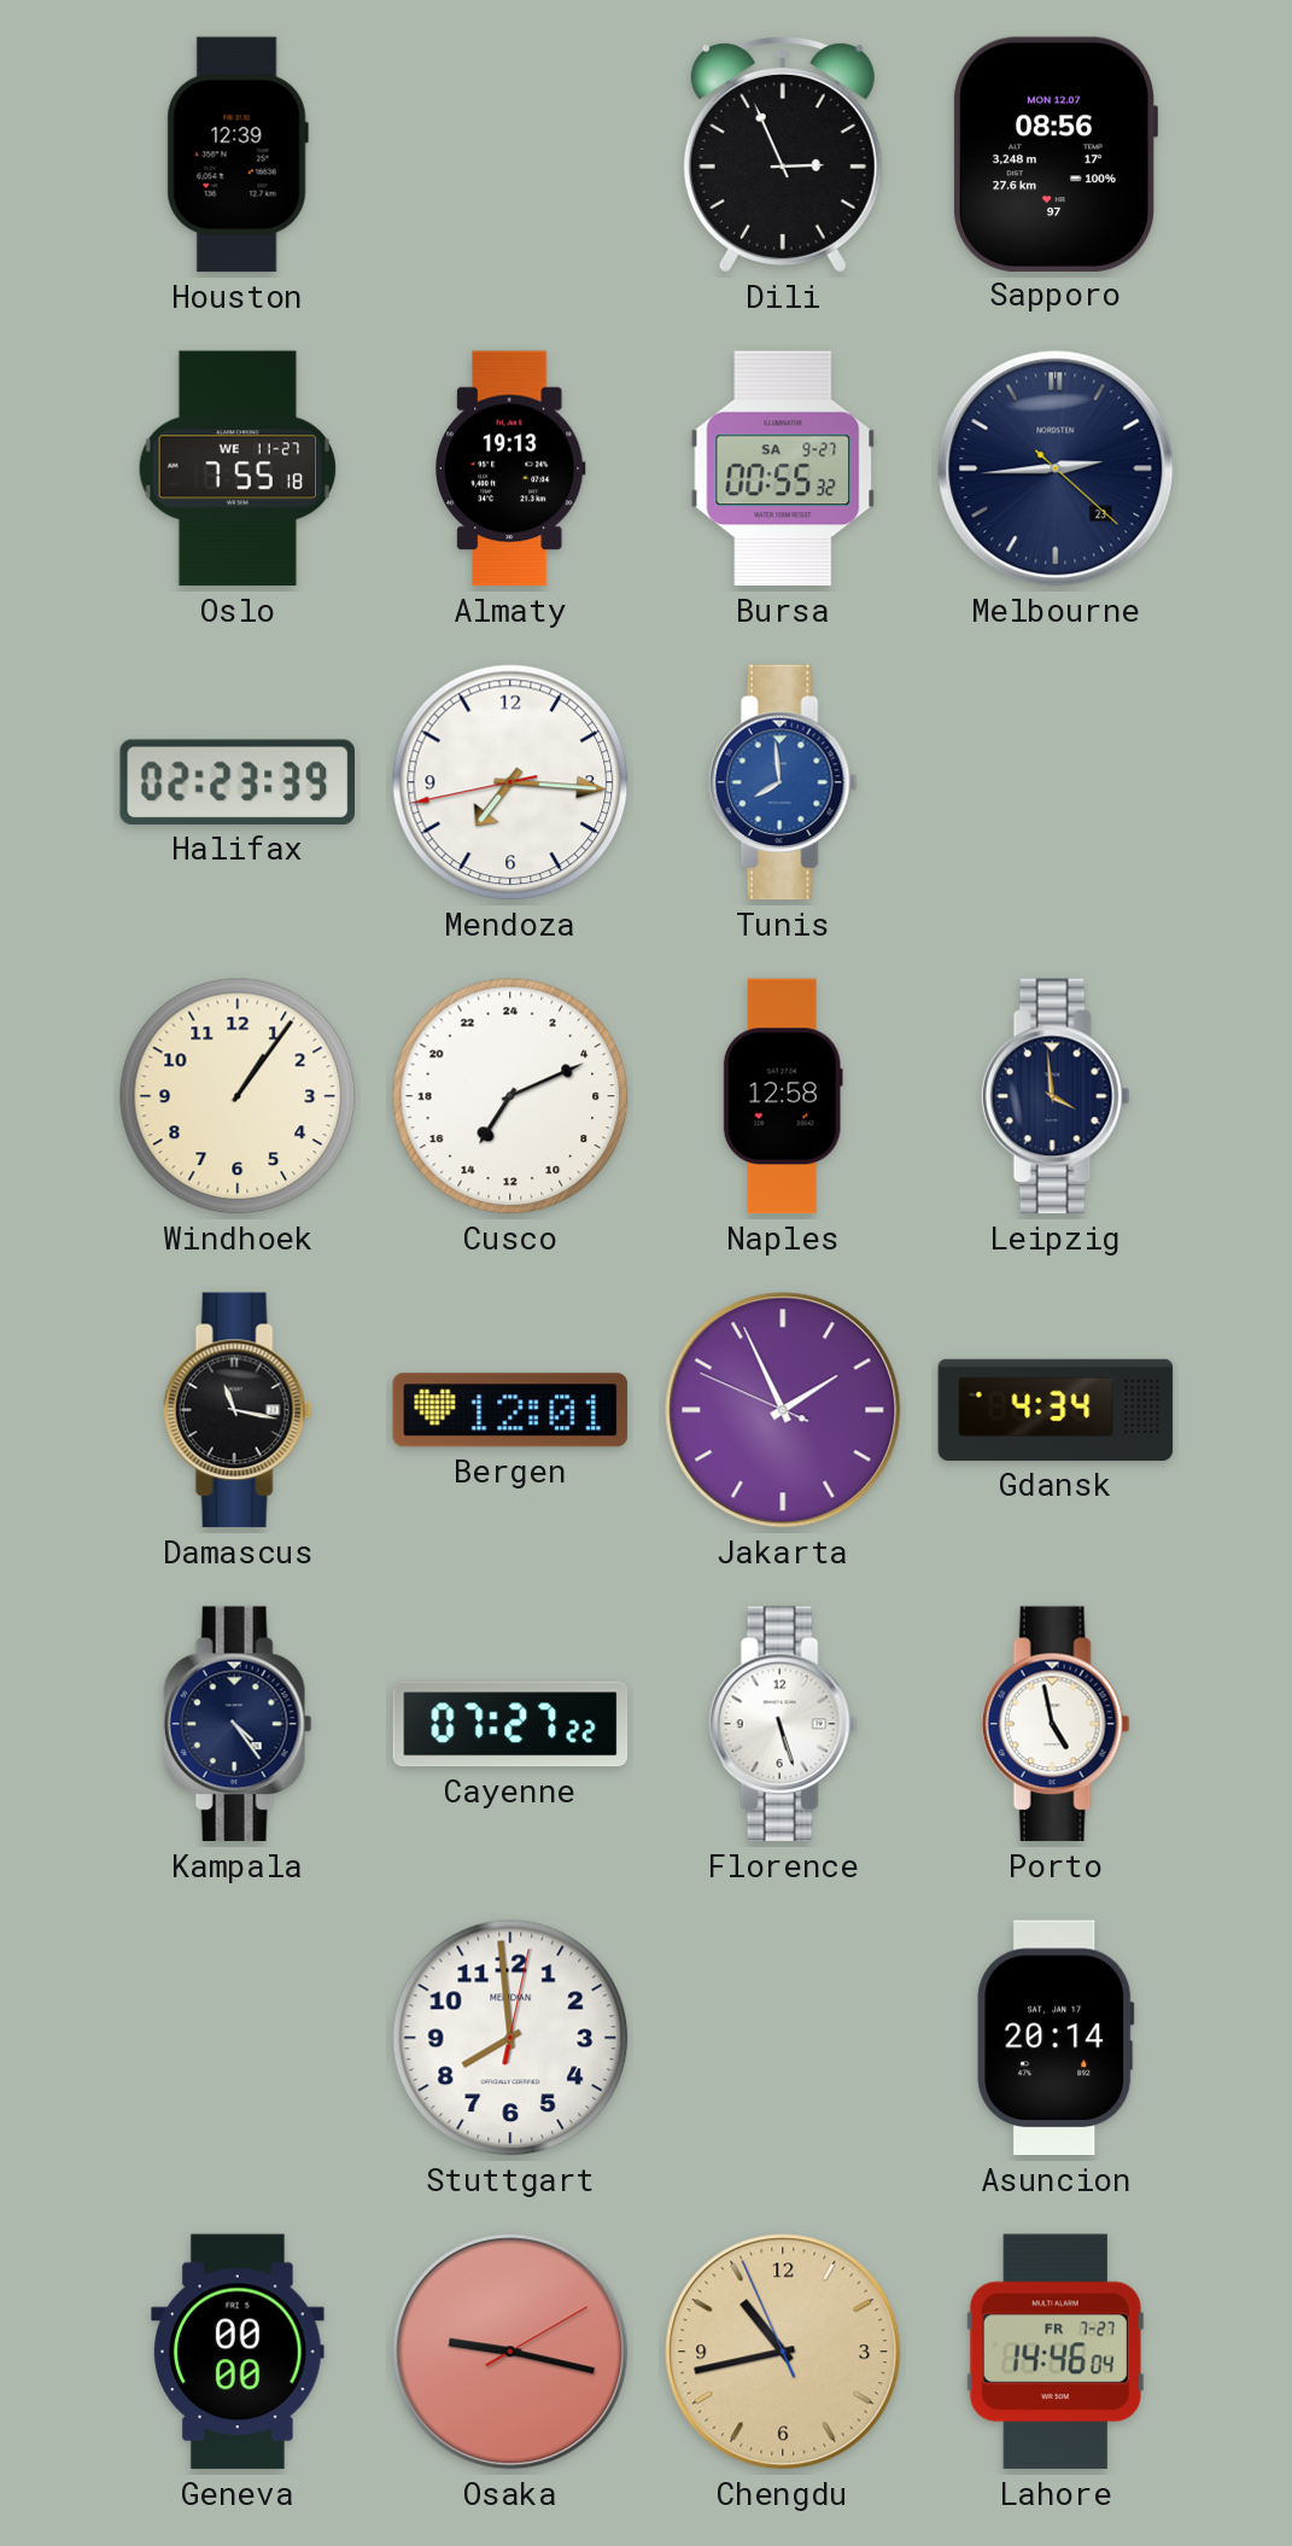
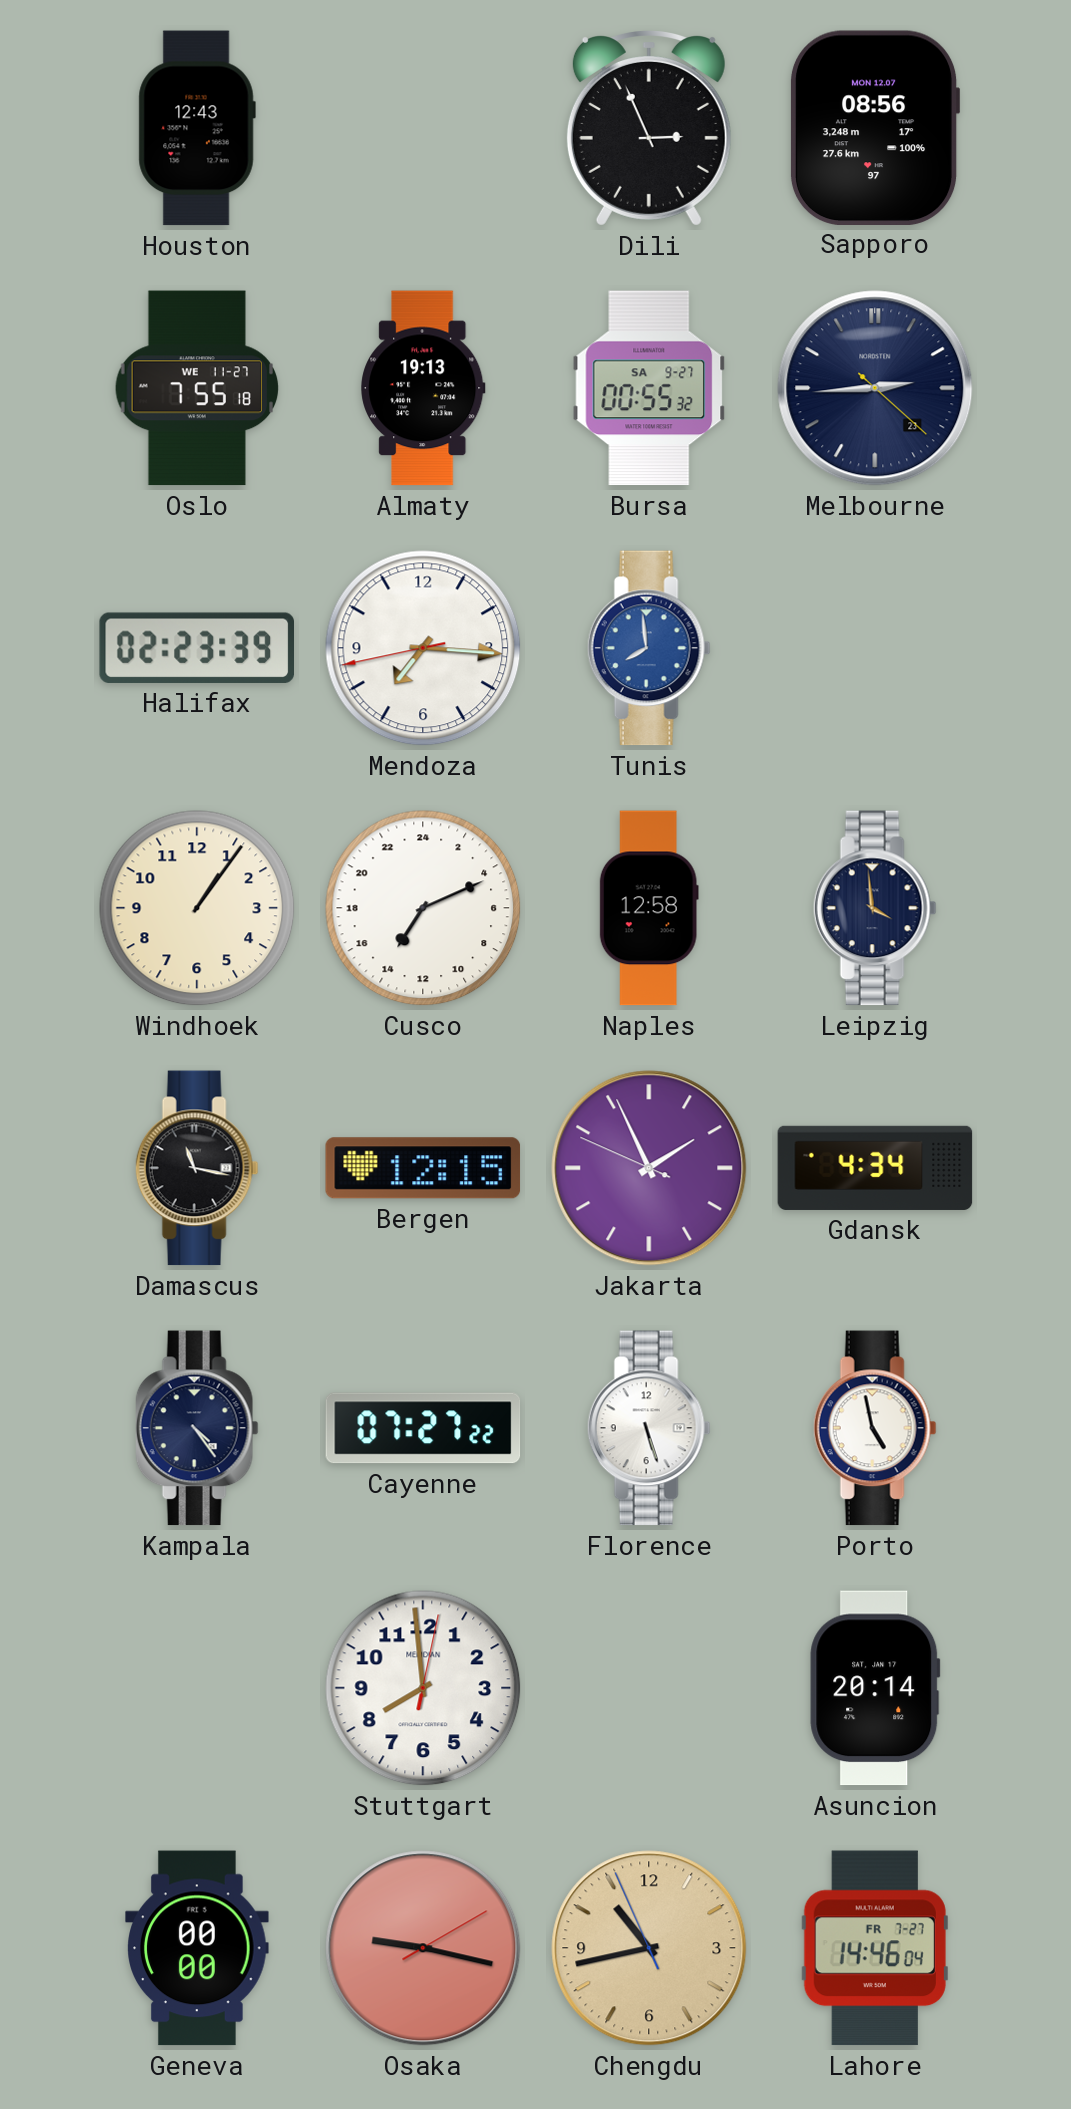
Houston: 12:39 -> 12:43 (197, 128)
Bergen: 12:01 -> 12:15 (423, 1168)
